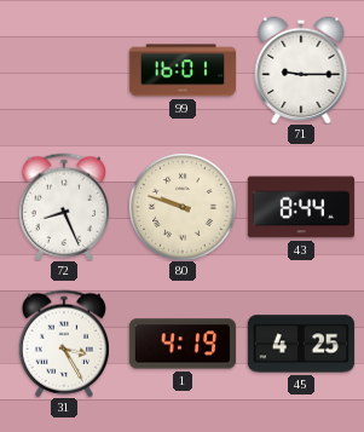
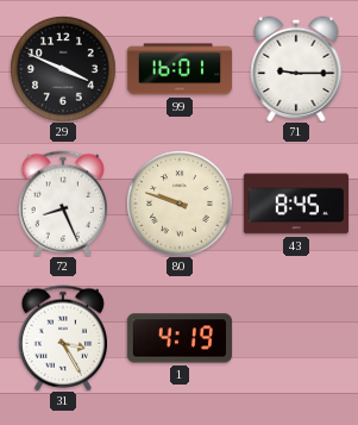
29: none -> 3:49 (63, 69)
43: 8:44 -> 8:45 (295, 204)
45: 4:25 -> none (301, 344)
